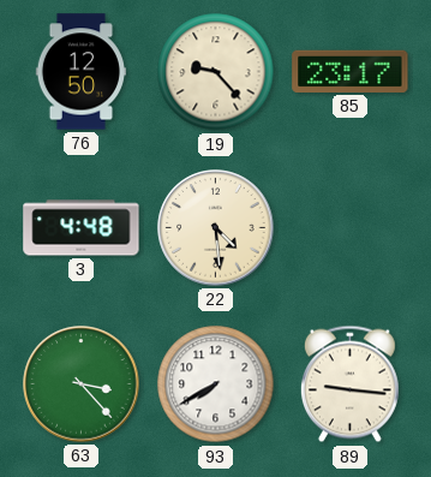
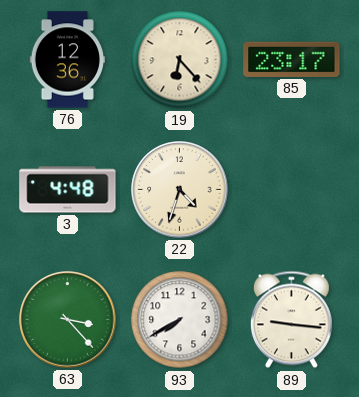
76: 12:50 -> 12:36 (67, 60)
19: 9:23 -> 6:23 (180, 60)
22: 4:29 -> 4:33 (180, 190)
